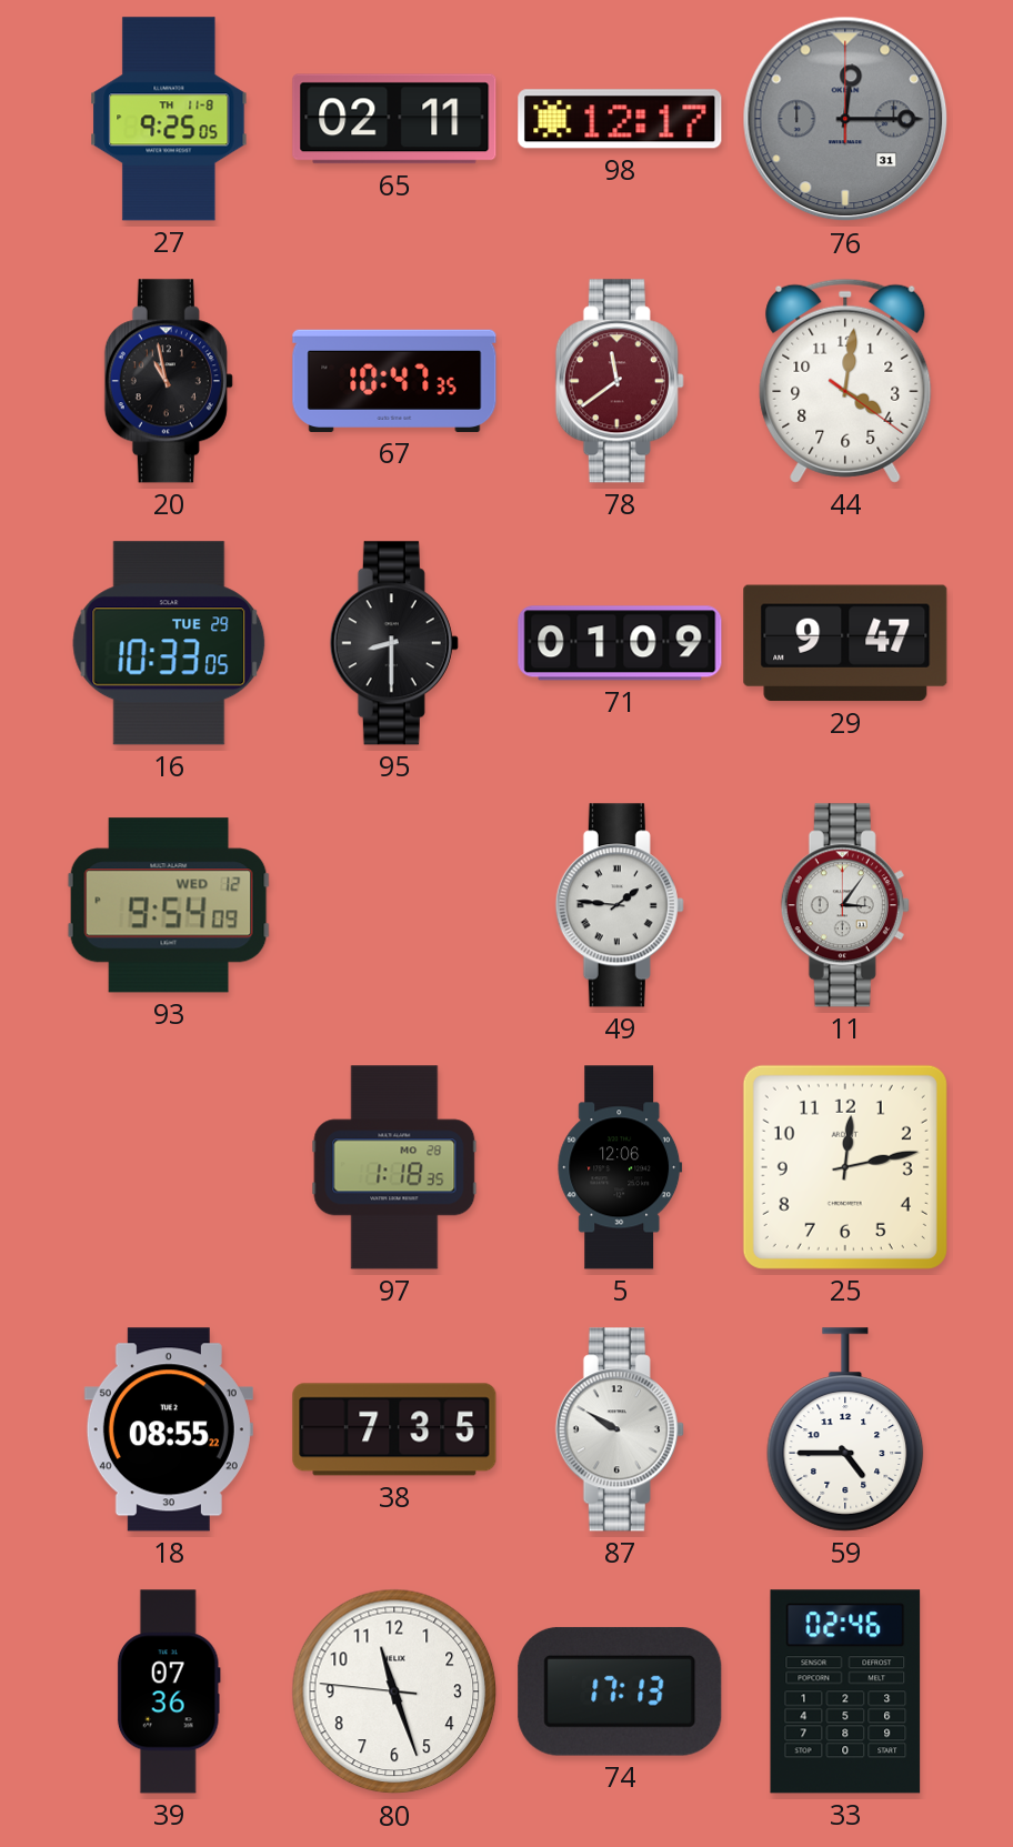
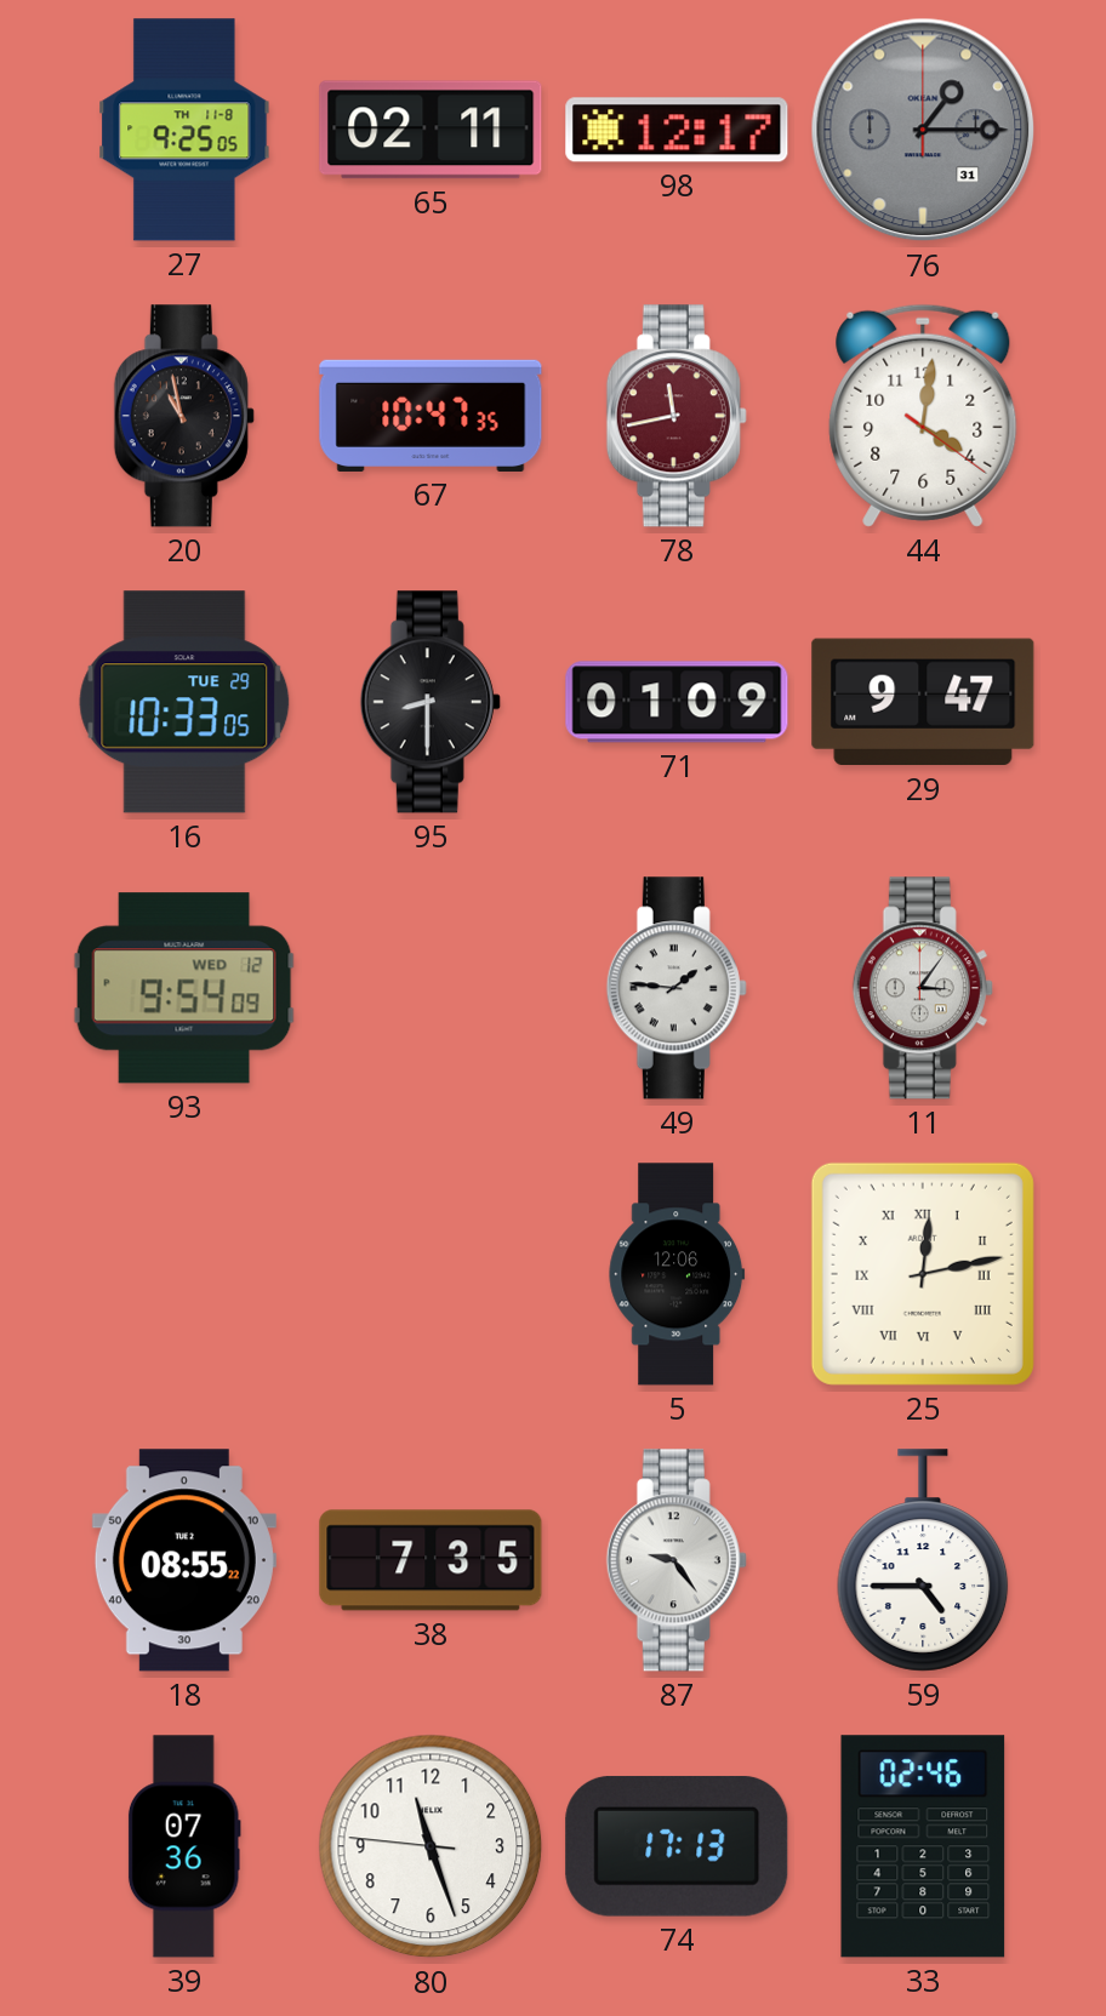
76: 12:15 -> 1:15 (923, 130)
78: 11:39 -> 11:43 (677, 416)
97: 1:18 -> none (394, 1167)
25 numerals: Arabic -> Roman (923, 1274)
87: 9:50 -> 9:24 (677, 1560)
